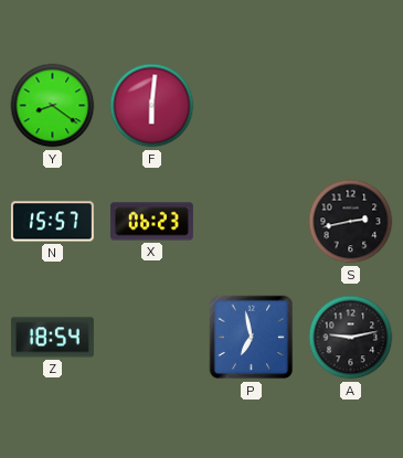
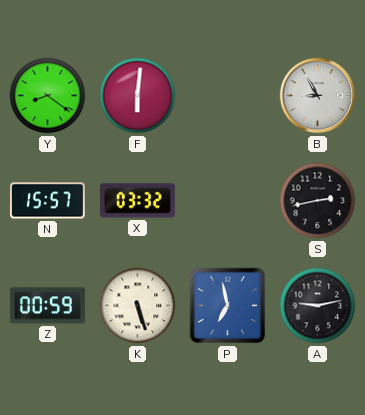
B: none -> 8:55 (318, 96)
X: 06:23 -> 03:32 (137, 201)
Z: 18:54 -> 00:59 (47, 306)
K: none -> 5:27 (138, 306)
